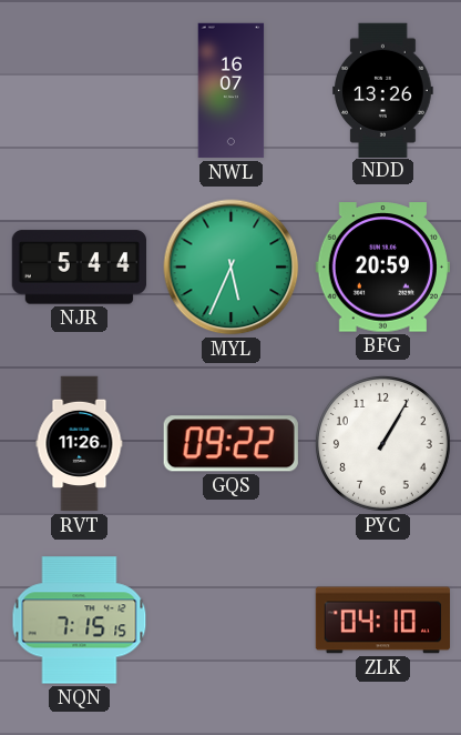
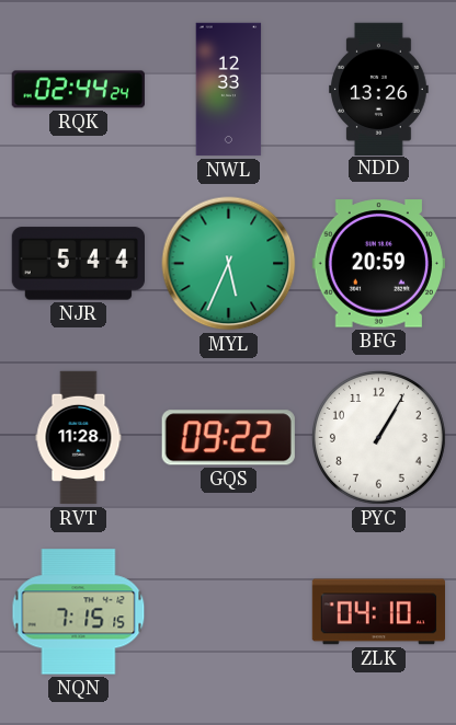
RQK: none -> 02:44 (78, 90)
NWL: 16:07 -> 12:33 (229, 90)
RVT: 11:26 -> 11:28 (79, 438)
